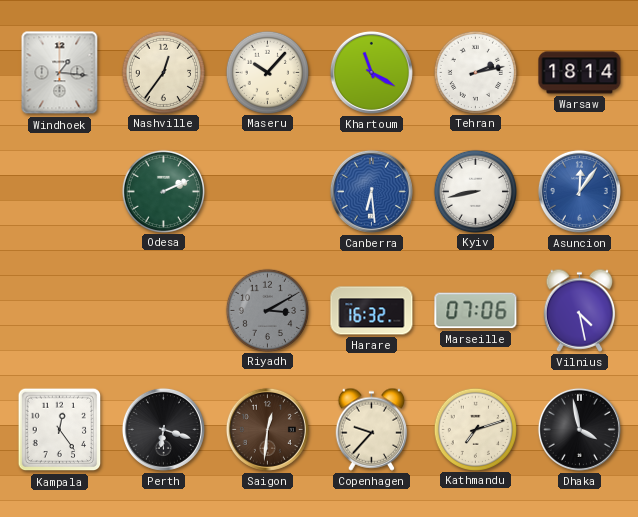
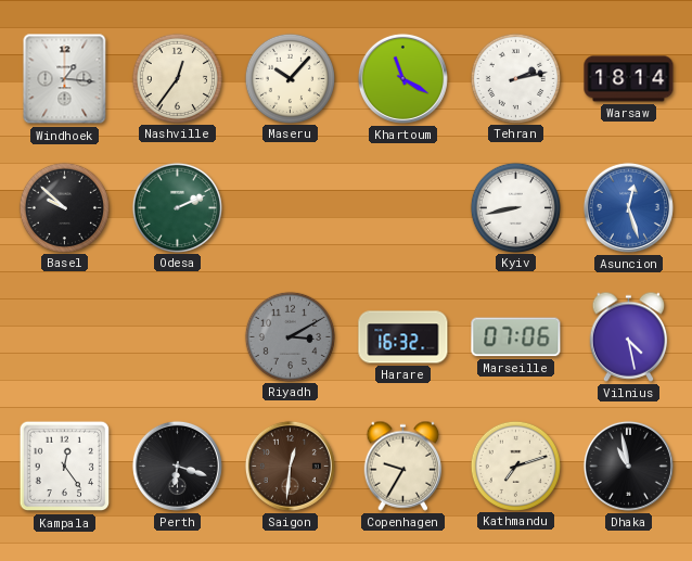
Basel: none -> 9:52 (64, 207)
Canberra: 6:29 -> none (371, 191)
Asuncion: 12:06 -> 12:27 (628, 207)
Copenhagen: 9:37 -> 9:35 (403, 466)
Dhaka: 3:58 -> 10:58 (628, 466)
